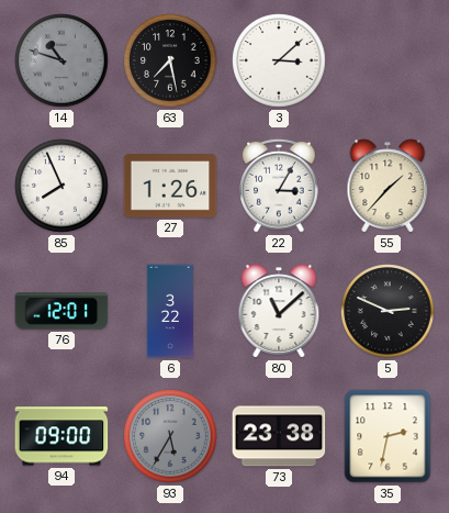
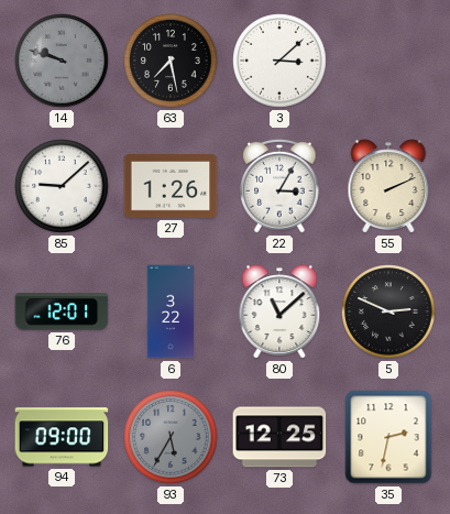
14: 10:48 -> 9:48 (62, 61)
85: 7:56 -> 9:08 (62, 186)
55: 1:37 -> 2:11 (388, 186)
73: 23:38 -> 12:25 (279, 437)
